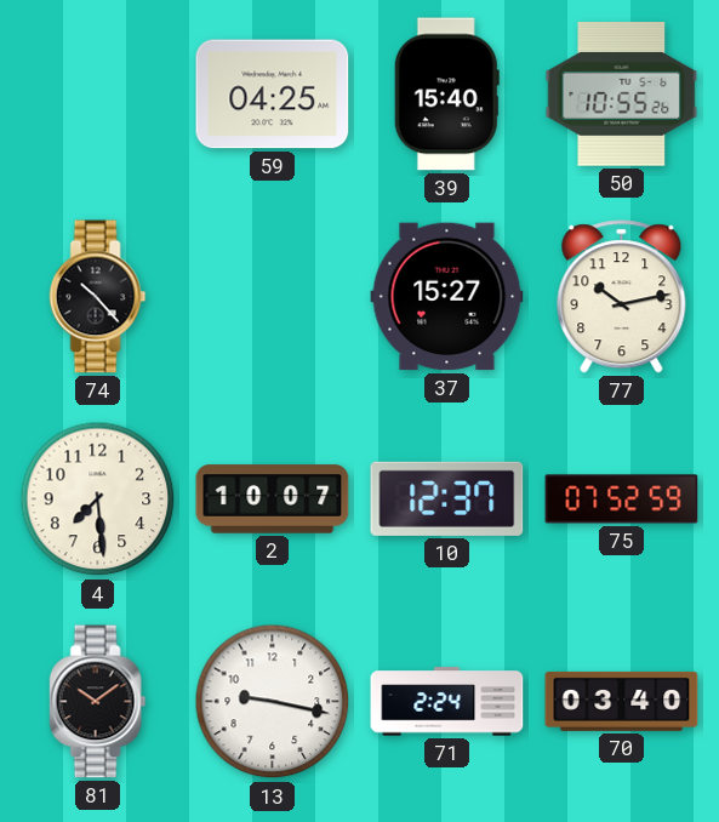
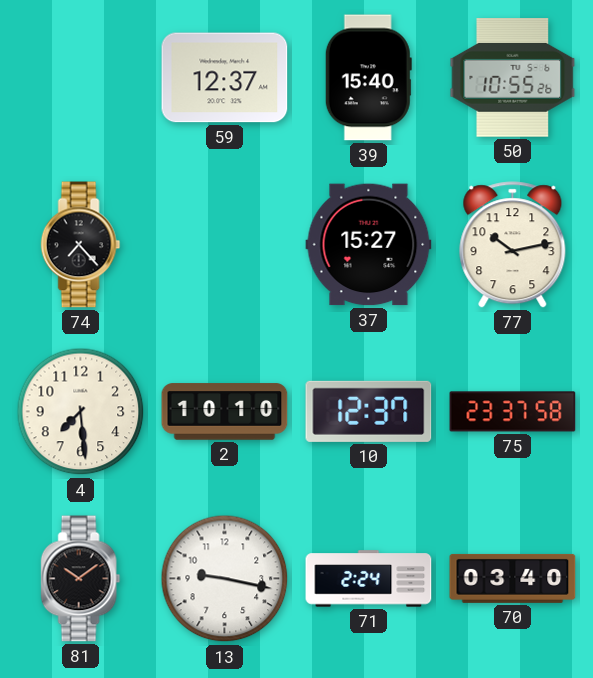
59: 04:25 -> 12:37 (225, 78)
74: 10:23 -> 7:23 (81, 245)
2: 10:07 -> 10:10 (225, 412)
75: 07:52 -> 23:37 (513, 412)
